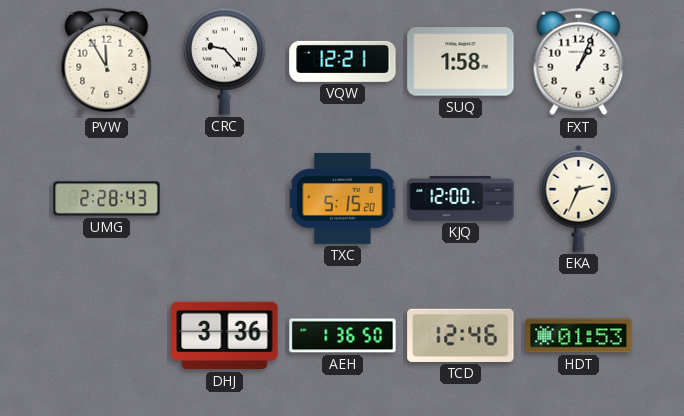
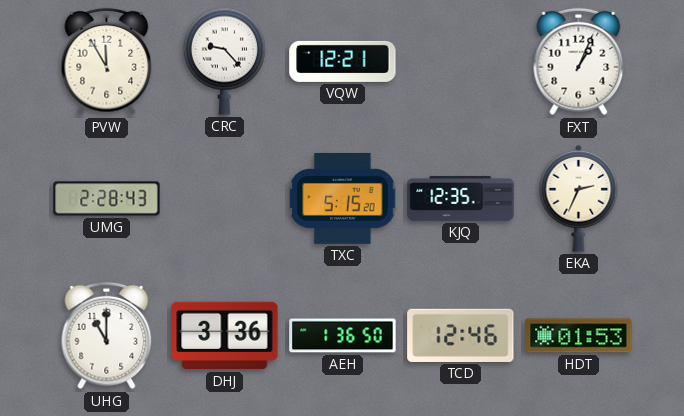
SUQ: 1:58 -> none (461, 62)
KJQ: 12:00 -> 12:35 (461, 198)
UHG: none -> 11:00 (107, 336)
